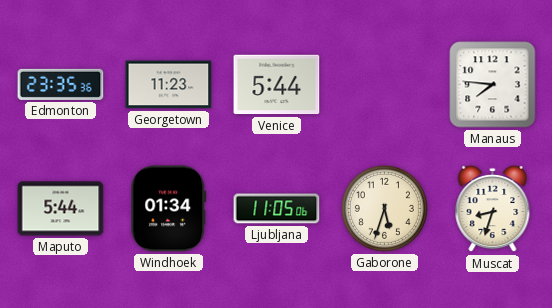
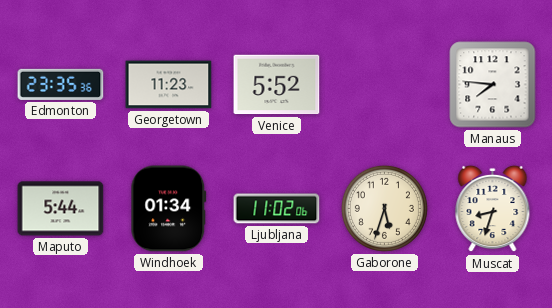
Venice: 5:44 -> 5:52 (277, 85)
Ljubljana: 11:05 -> 11:02 (277, 209)
